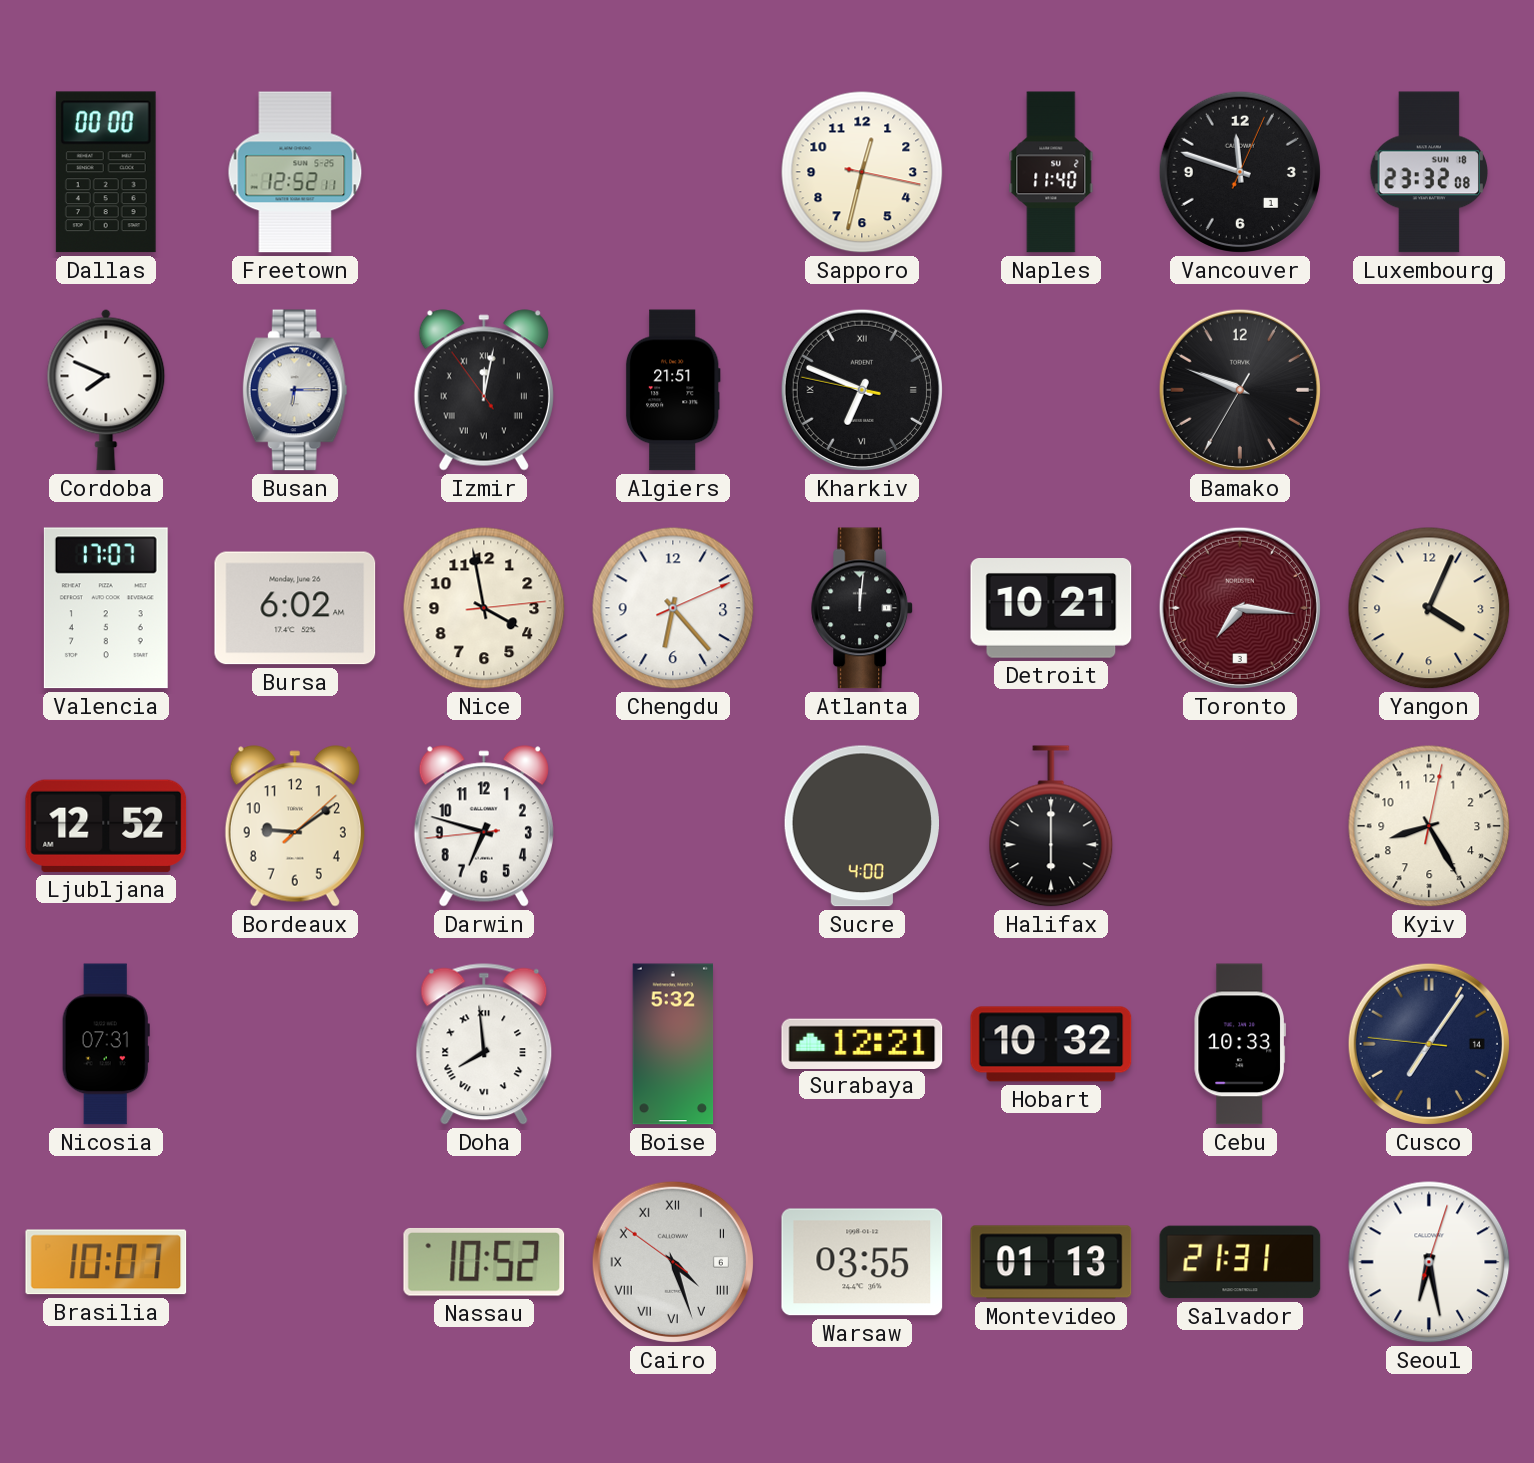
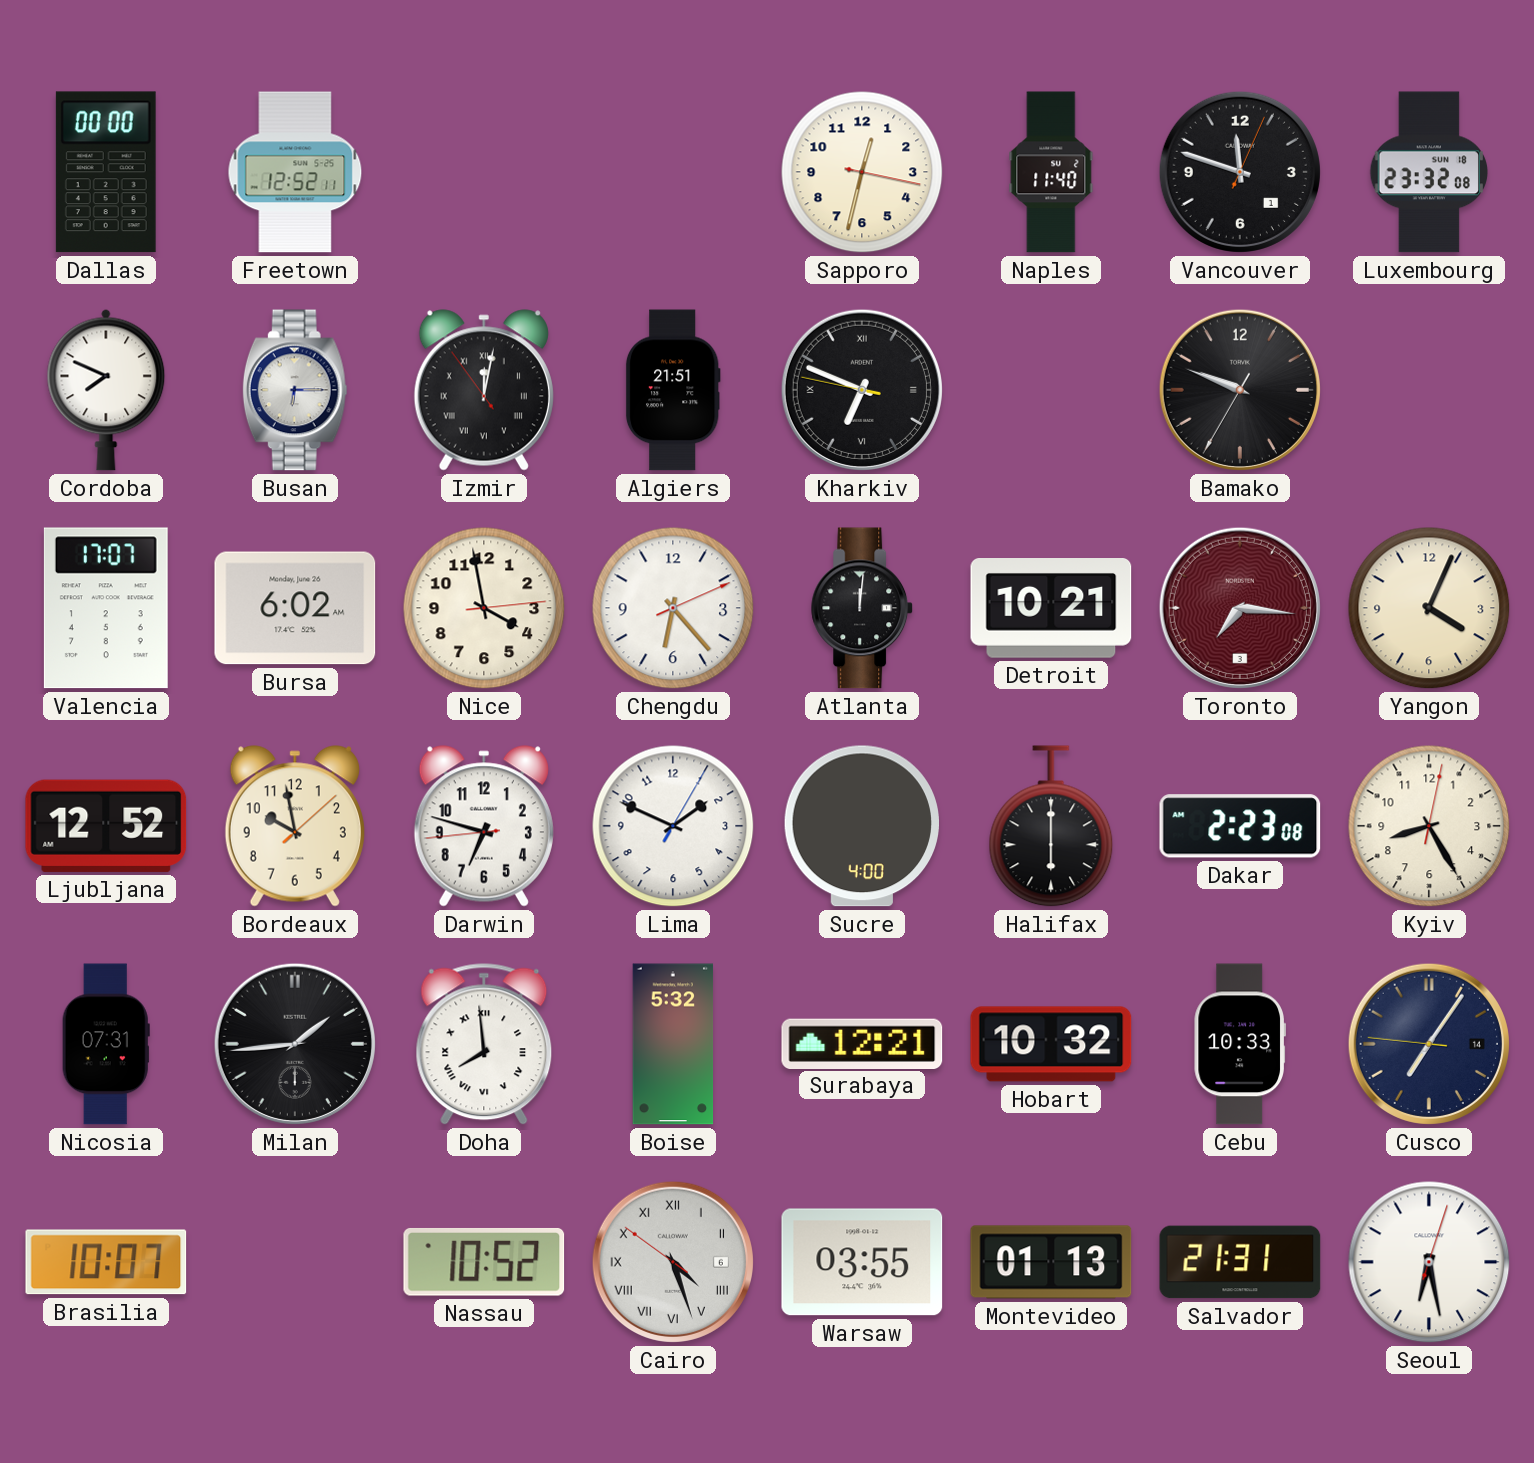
Bordeaux: 9:09 -> 9:58 (295, 826)
Lima: none -> 1:49 (673, 826)
Dakar: none -> 2:23 (1240, 826)
Milan: none -> 1:44 (295, 1044)
